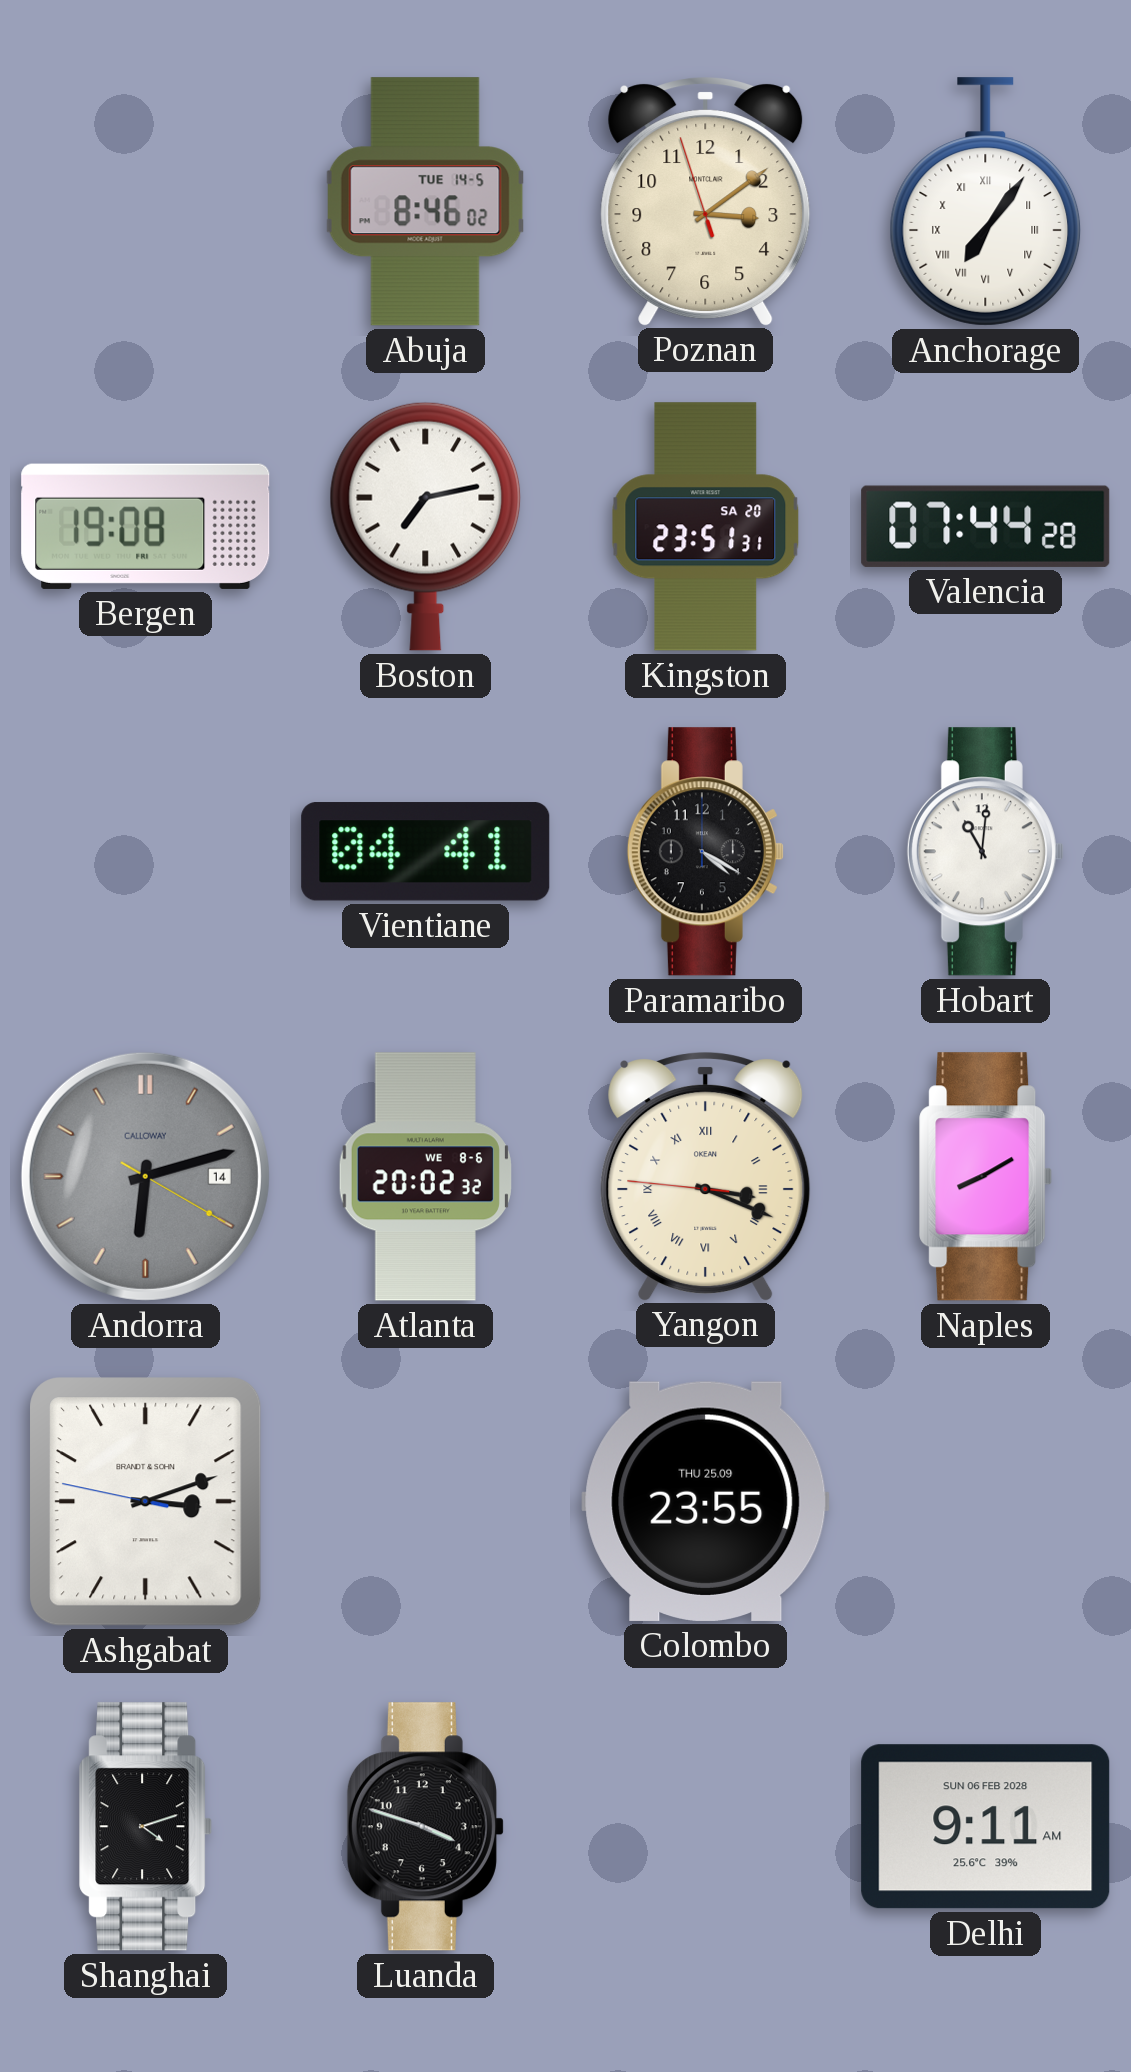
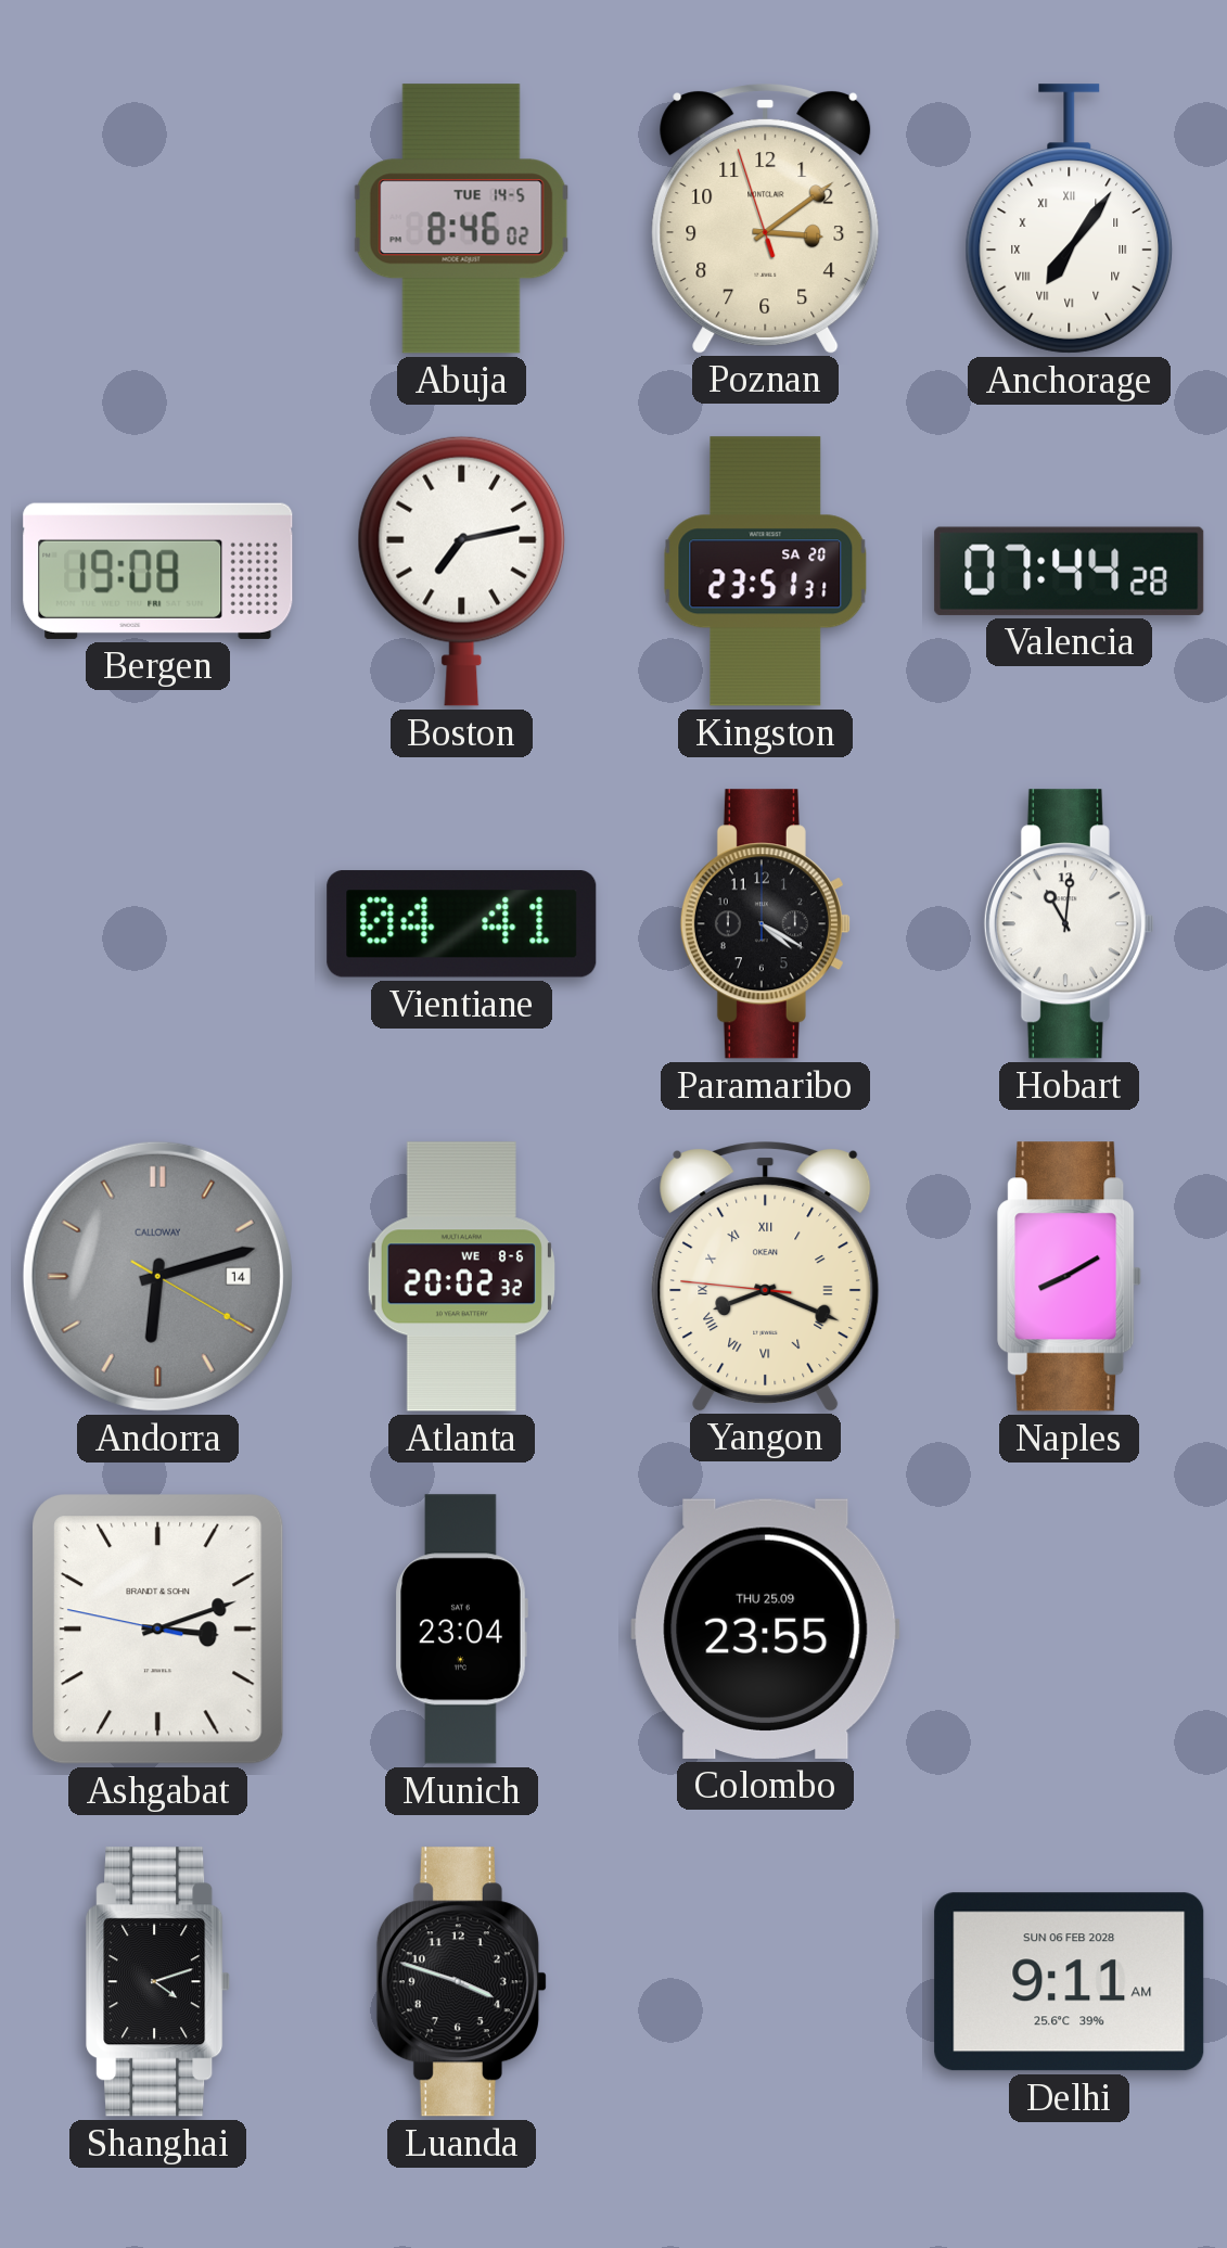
Yangon: 3:18 -> 8:18 (766, 1276)
Munich: none -> 23:04 (461, 1630)
